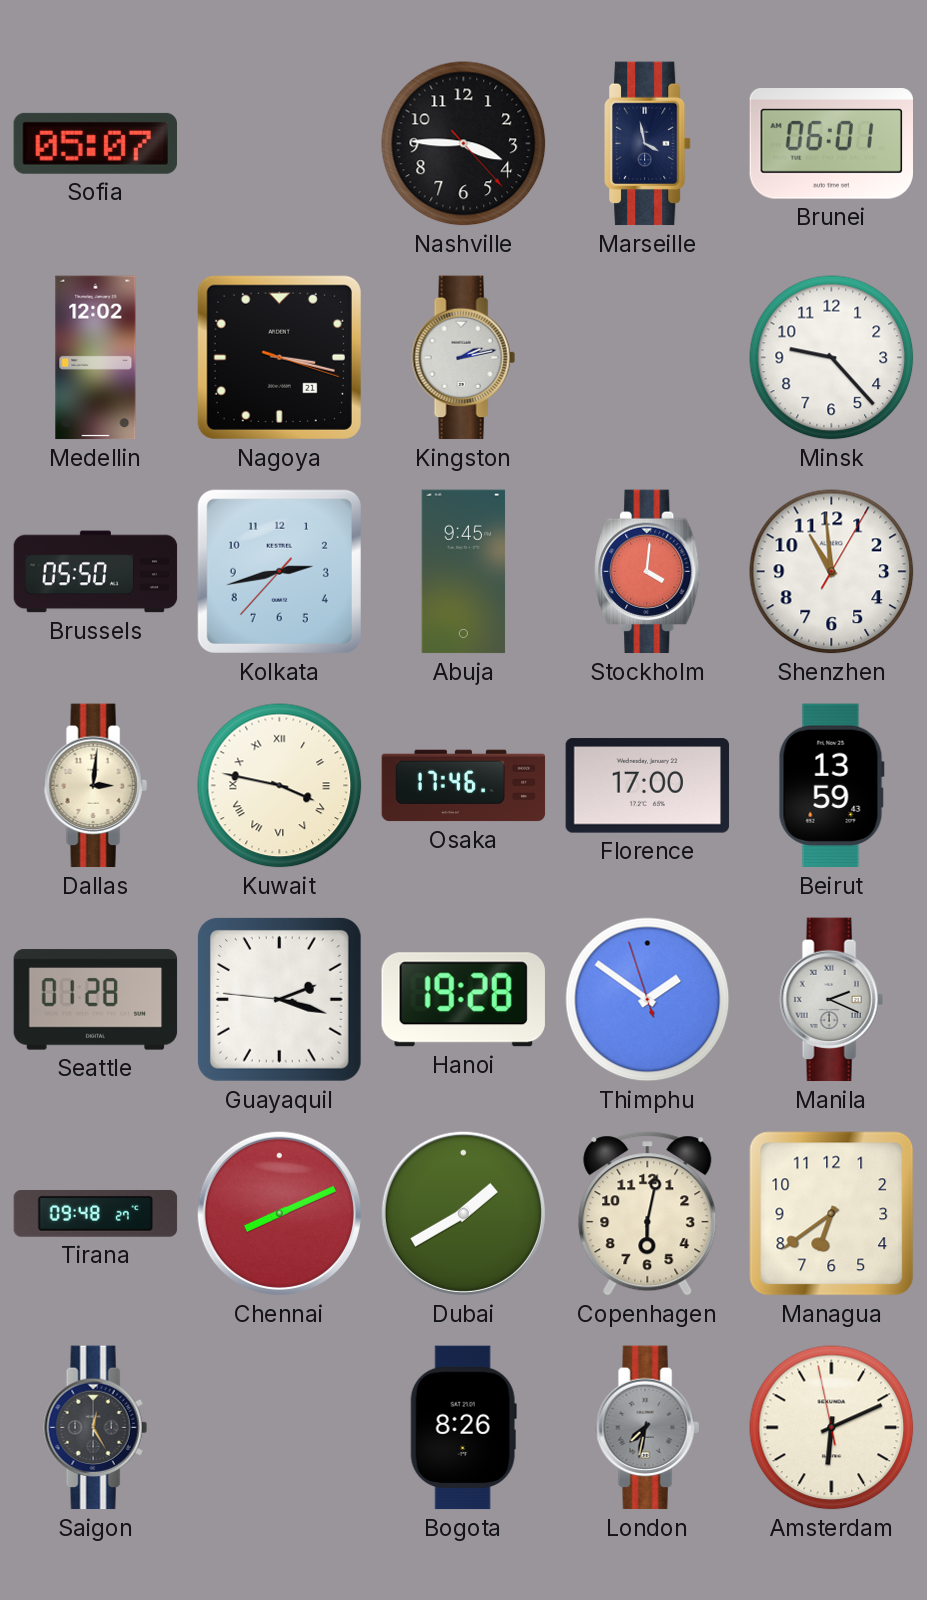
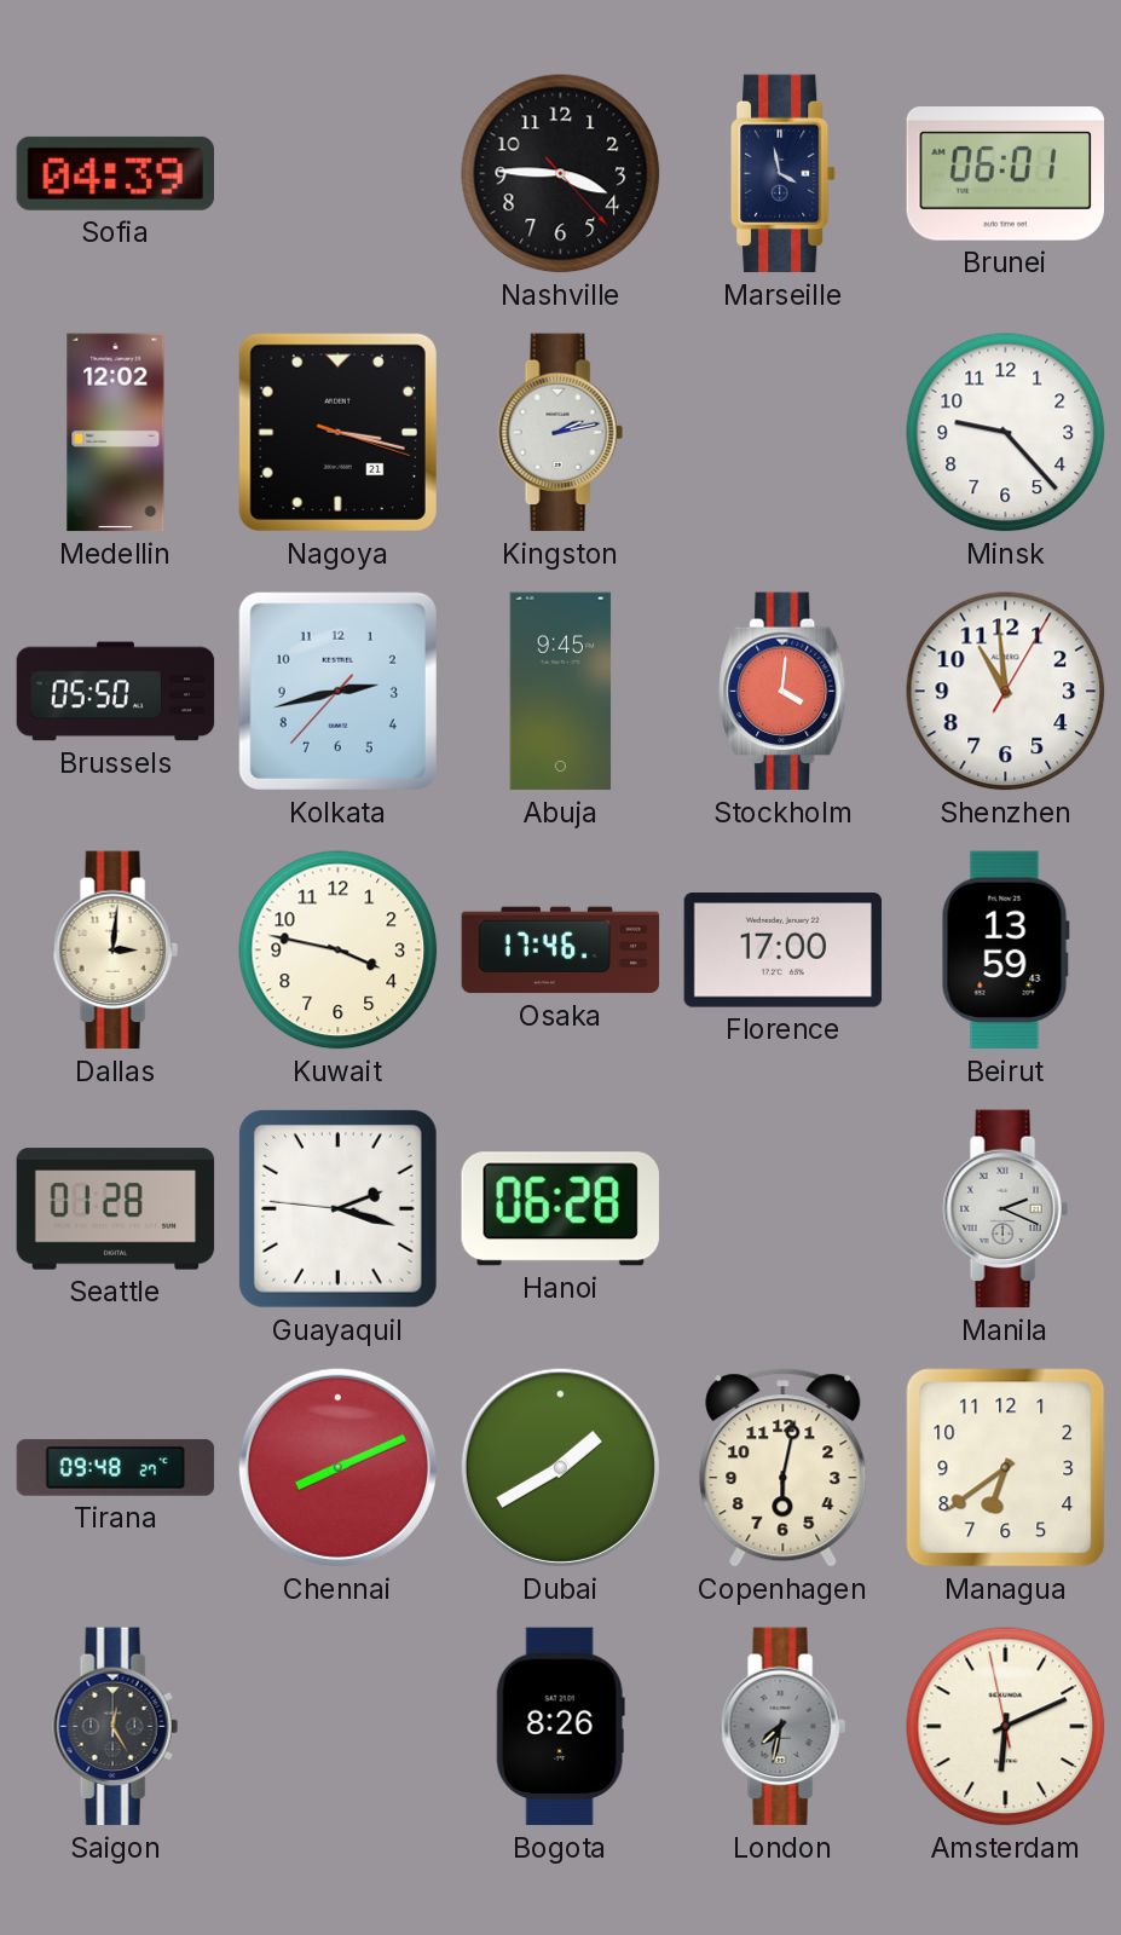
Sofia: 05:07 -> 04:39 (115, 173)
Kuwait numerals: Roman -> Arabic (339, 951)
Hanoi: 19:28 -> 06:28 (560, 1209)
Thimphu: 1:50 -> none (648, 1000)
